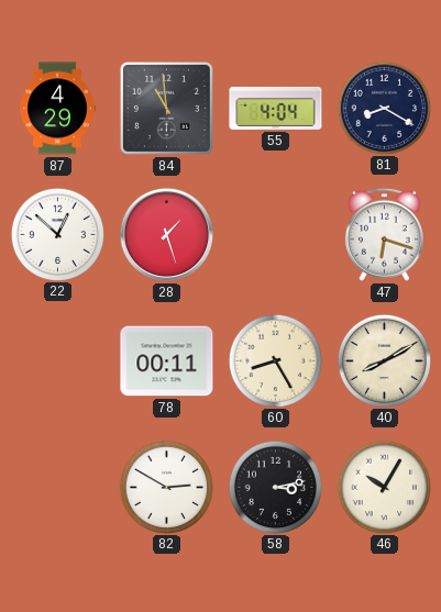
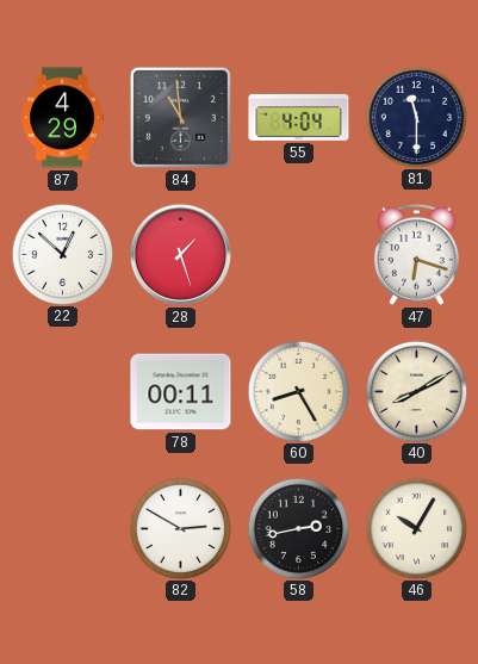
81: 8:20 -> 11:30 (416, 117)
58: 3:13 -> 2:43 (298, 528)
